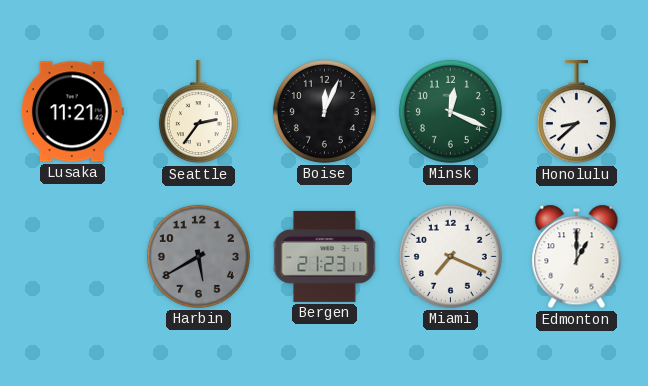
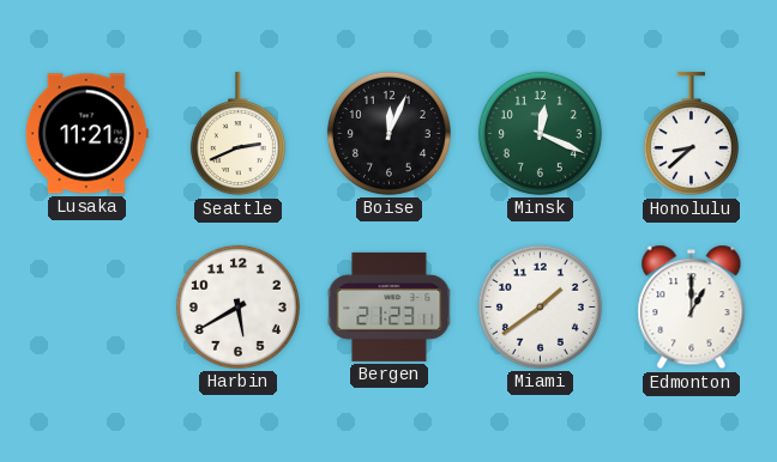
Seattle: 2:36 -> 2:41 (237, 134)
Harbin dial: grey -> white (237, 306)
Miami: 7:19 -> 1:39 (540, 306)
